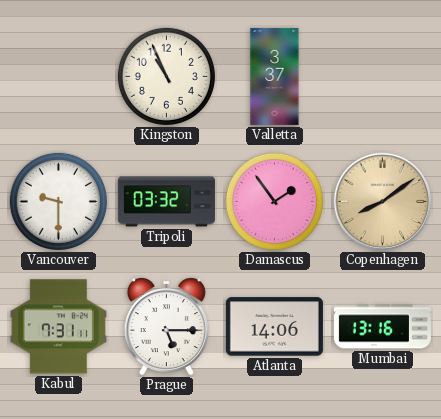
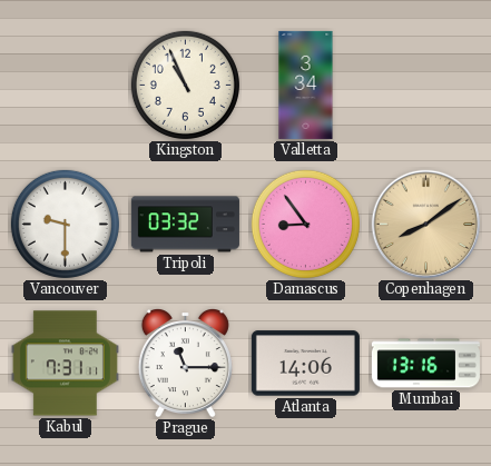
Valletta: 3:37 -> 3:34 (306, 85)
Damascus: 1:54 -> 8:54 (305, 224)
Prague: 5:15 -> 11:15 (185, 364)
